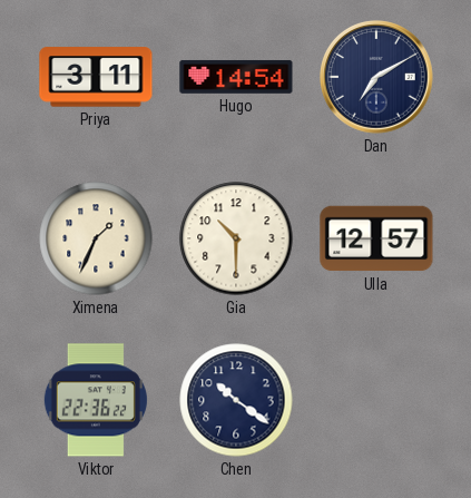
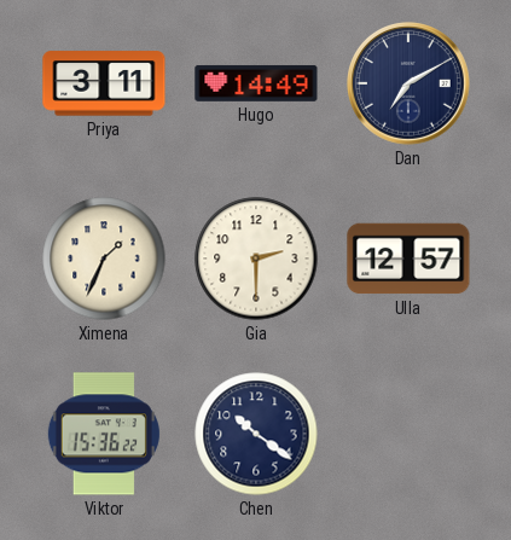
Hugo: 14:54 -> 14:49 (256, 83)
Gia: 10:30 -> 2:30 (256, 259)
Viktor: 22:36 -> 15:36 (104, 434)
